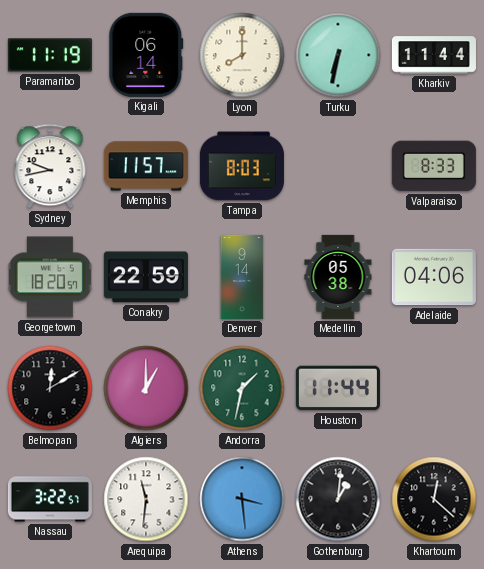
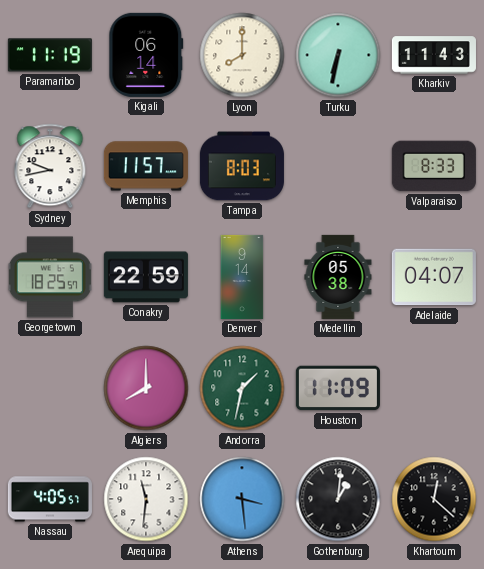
Kharkiv: 11:44 -> 11:43 (434, 55)
Georgetown: 18:20 -> 18:25 (50, 277)
Adelaide: 04:06 -> 04:07 (434, 277)
Belmopan: 12:10 -> none (50, 388)
Algiers: 1:00 -> 8:00 (146, 388)
Houston: 11:44 -> 11:09 (338, 388)
Nassau: 3:22 -> 4:05 (50, 499)
